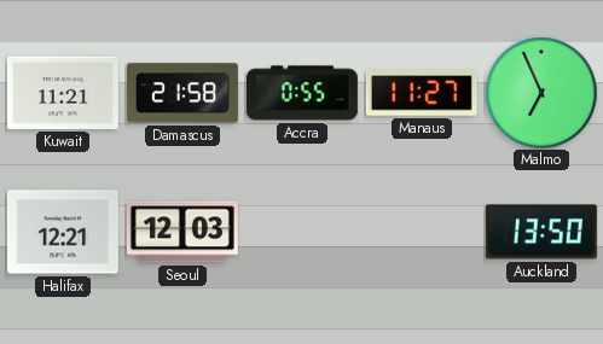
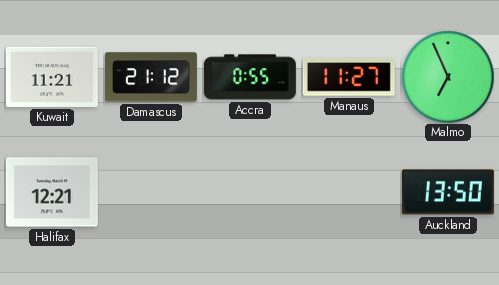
Damascus: 21:58 -> 21:12 (151, 77)
Seoul: 12:03 -> none (182, 232)
